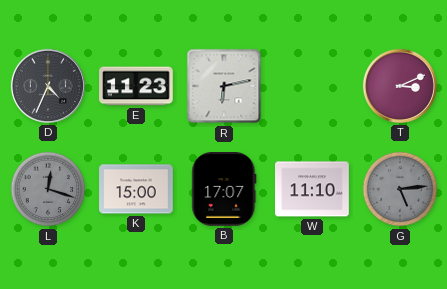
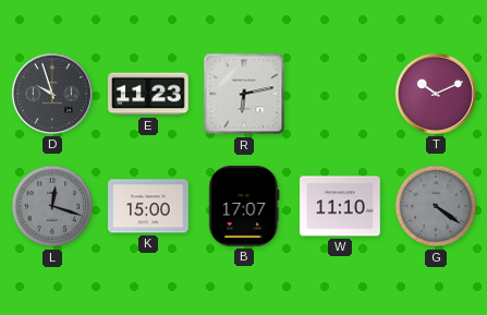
D: 4:34 -> 9:57 (52, 94)
T: 3:11 -> 10:11 (436, 94)
G: 5:14 -> 4:21 (436, 206)
